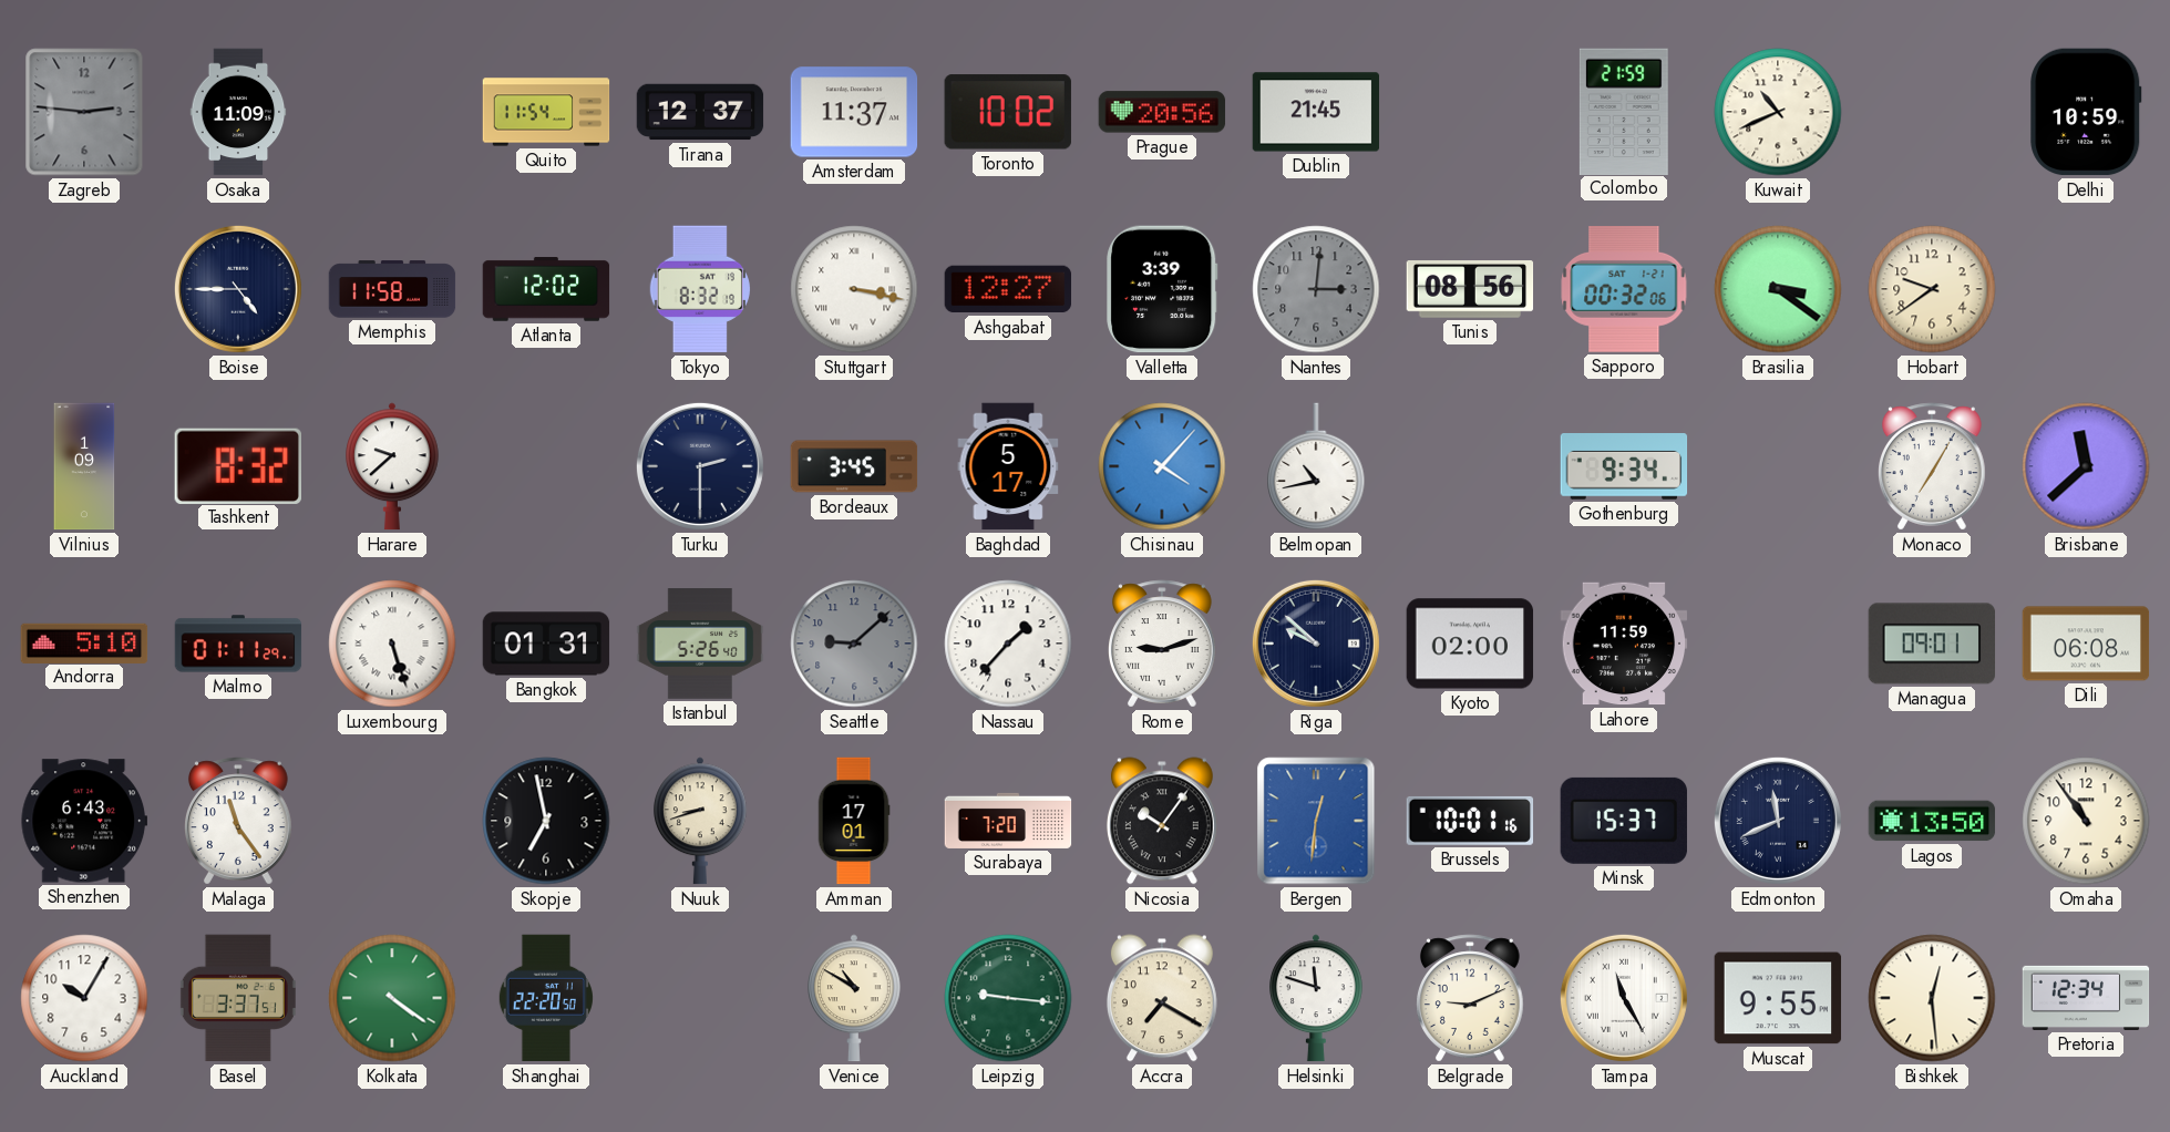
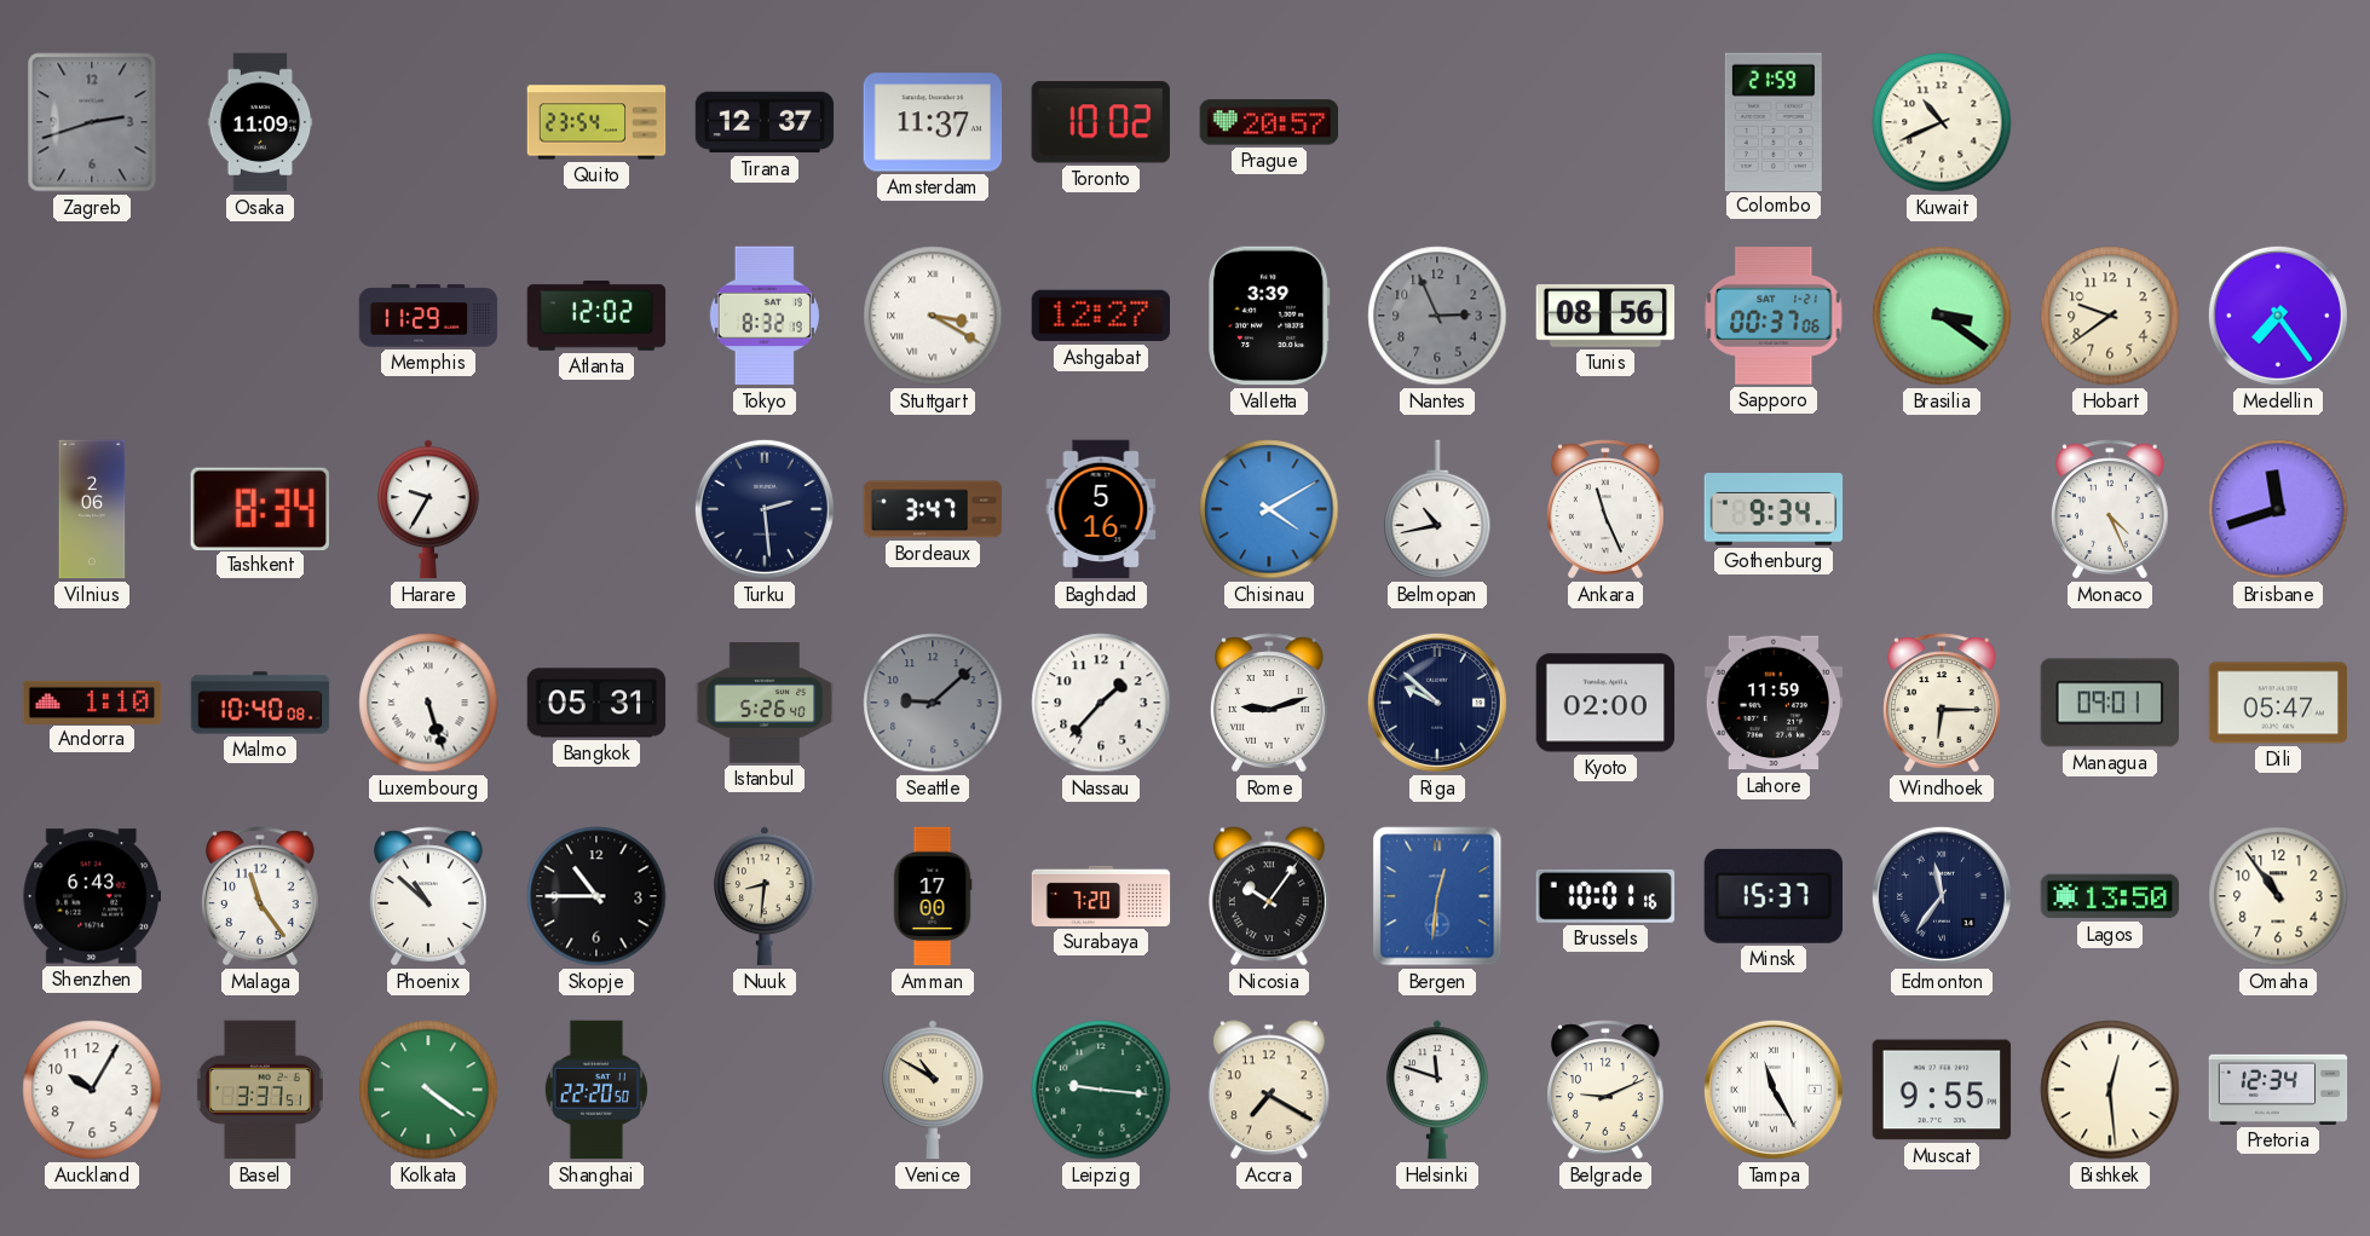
Zagreb: 2:46 -> 2:42 (92, 122)
Quito: 11:54 -> 23:54 (596, 122)
Prague: 20:56 -> 20:57 (1269, 122)
Dublin: 21:45 -> none (1316, 112)
Delhi: 10:59 -> none (2086, 112)
Boise: 4:45 -> none (238, 289)
Memphis: 11:58 -> 11:29 (428, 316)
Stuttgart: 3:17 -> 3:20 (933, 316)
Nantes: 3:01 -> 2:56 (1437, 316)
Sapporo: 00:32 -> 00:37 (1774, 317)
Medellin: none -> 7:24 (2278, 316)
Vilnius: 1:09 -> 2:06 (92, 509)
Tashkent: 8:32 -> 8:34 (260, 508)
Harare: 9:38 -> 9:35 (429, 509)
Turku: 2:30 -> 2:29 (765, 509)
Bordeaux: 3:45 -> 3:47 (933, 509)
Baghdad: 5:17 -> 5:16 (1101, 509)
Chisinau: 4:07 -> 4:10 (1269, 509)
Ankara: none -> 11:26 (1607, 509)
Monaco: 7:05 -> 4:26 (2111, 509)
Brisbane: 11:38 -> 11:42 (2278, 509)
Andorra: 5:10 -> 1:10 (92, 701)
Malmo: 01:11 -> 10:40 (260, 703)
Bangkok: 01:31 -> 05:31 (596, 703)
Windhoek: none -> 6:15 (1943, 703)
Dili: 06:08 -> 05:47 (2278, 703)
Phoenix: none -> 10:52 (429, 896)
Skopje: 6:58 -> 10:45 (596, 896)
Nuuk: 8:42 -> 8:31 (766, 896)
Amman: 17:01 -> 17:00 (933, 896)
Edmonton: 11:41 -> 11:36 (1942, 896)
